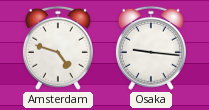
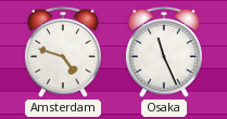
Osaka: 9:16 -> 11:26 (164, 52)
